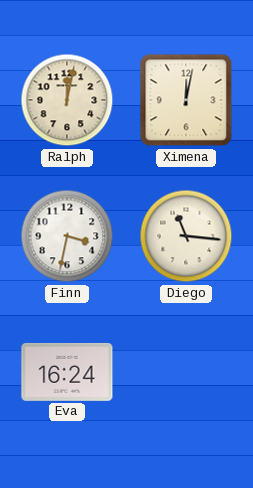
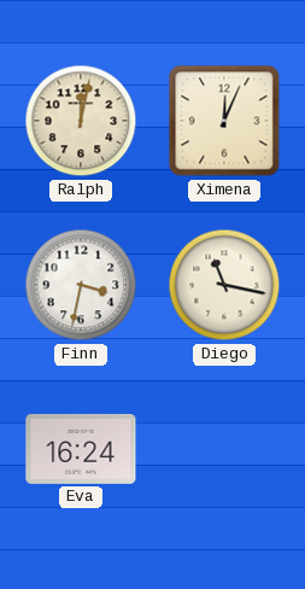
Ximena: 12:02 -> 12:04 (224, 121)
Diego: 11:16 -> 11:17 (224, 285)
